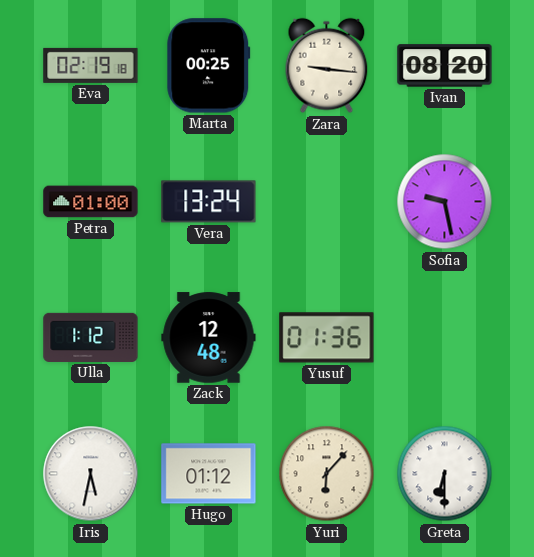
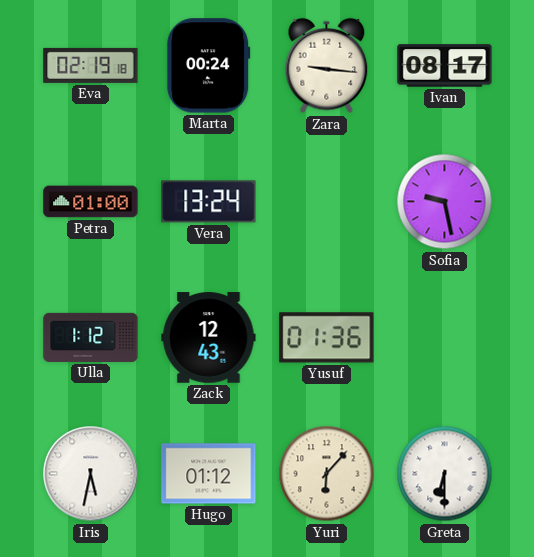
Marta: 00:25 -> 00:24 (209, 66)
Ivan: 08:20 -> 08:17 (445, 66)
Zack: 12:48 -> 12:43 (209, 338)
